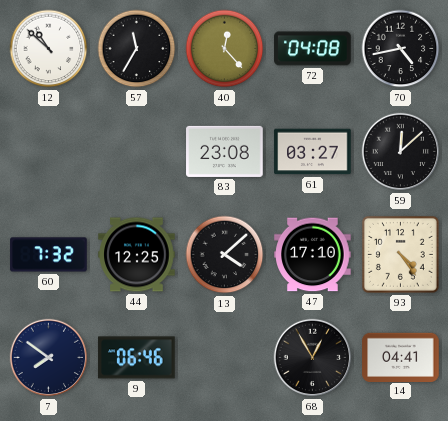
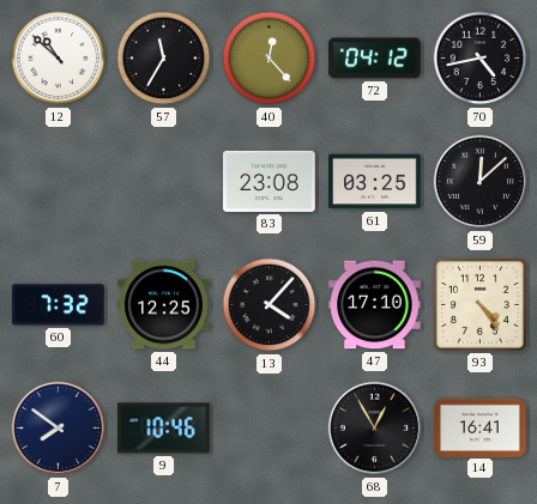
72: 04:08 -> 04:12 (375, 59)
61: 03:27 -> 03:25 (375, 182)
13: 4:08 -> 4:07 (270, 305)
9: 06:46 -> 10:46 (164, 429)
14: 04:41 -> 16:41 (481, 427)
